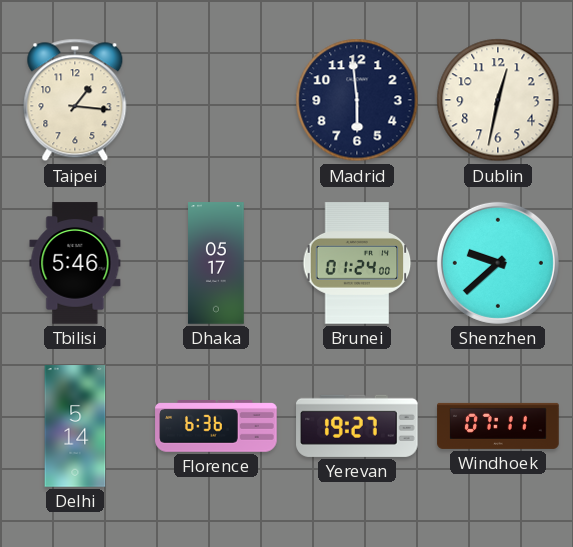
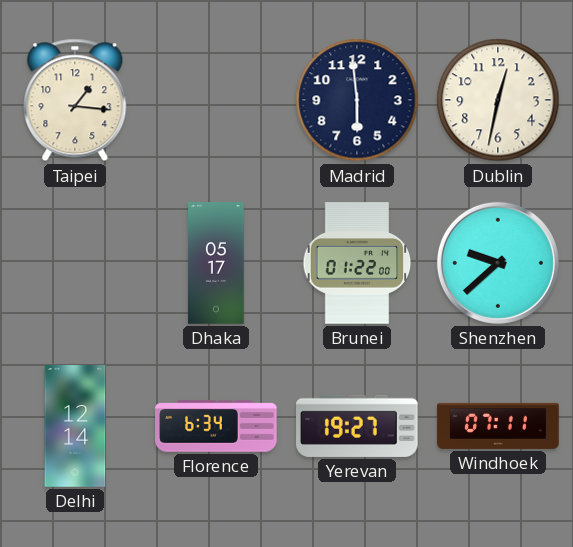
Tbilisi: 5:46 -> none (75, 263)
Brunei: 01:24 -> 01:22 (357, 263)
Delhi: 5:14 -> 12:14 (75, 426)
Florence: 6:36 -> 6:34 (216, 427)
